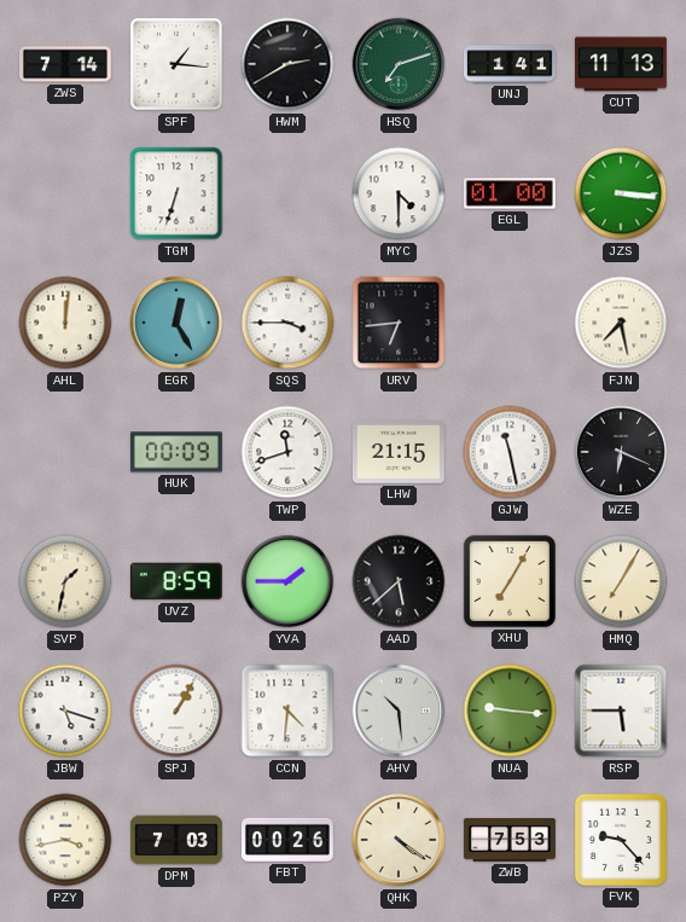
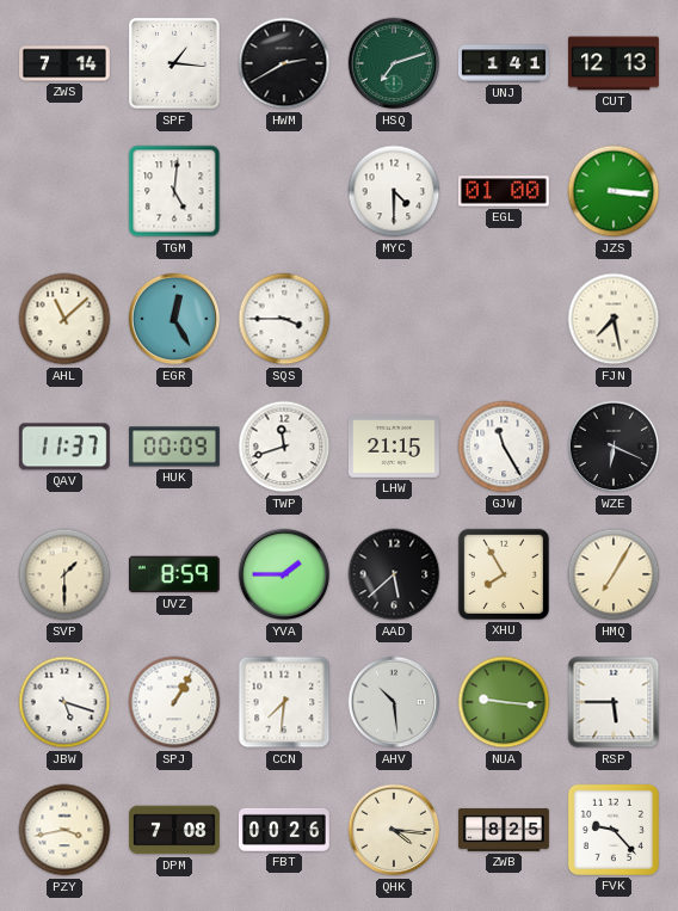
CUT: 11:13 -> 12:13 (614, 63)
TGM: 6:33 -> 5:01 (174, 191)
AHL: 12:01 -> 11:08 (64, 319)
URV: 6:44 -> none (399, 323)
QAV: none -> 11:37 (64, 447)
GJW: 11:28 -> 11:25 (504, 447)
SVP: 1:32 -> 1:30 (64, 574)
XHU: 7:05 -> 7:55 (504, 574)
CCN: 4:31 -> 7:31 (284, 702)
DPM: 7:03 -> 7:08 (175, 830)
QHK: 4:21 -> 4:16 (394, 830)
ZWB: 7:53 -> 8:25 (504, 830)
